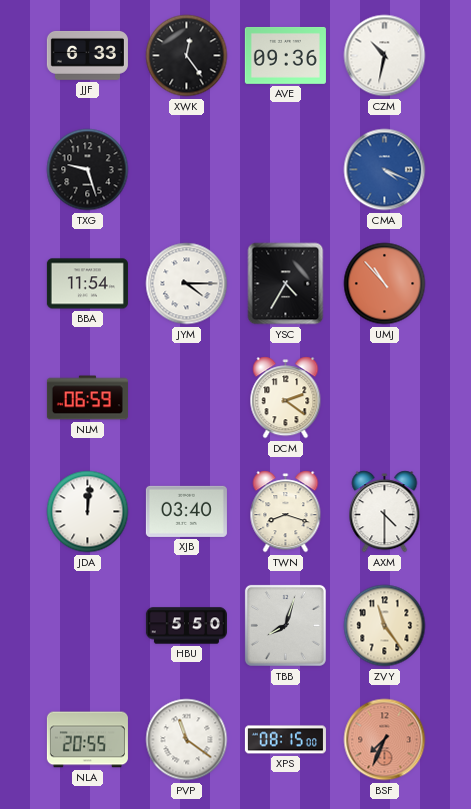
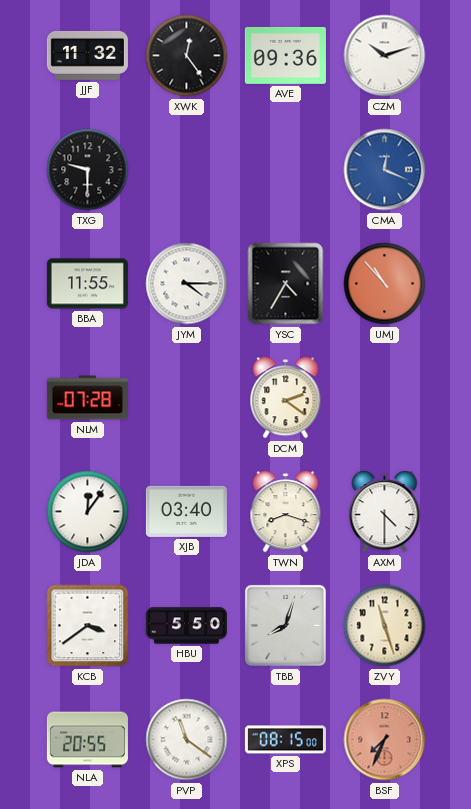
JJF: 6:33 -> 11:32 (87, 55)
CZM: 10:32 -> 10:12 (385, 56)
TXG: 9:27 -> 9:30 (88, 170)
CMA: 4:19 -> 12:19 (385, 170)
BBA: 11:54 -> 11:55 (87, 284)
NLM: 06:59 -> 07:28 (87, 398)
JDA: 12:01 -> 12:06 (88, 512)
KCB: none -> 3:39 (88, 626)
ZVY: 11:24 -> 11:27 (385, 626)
